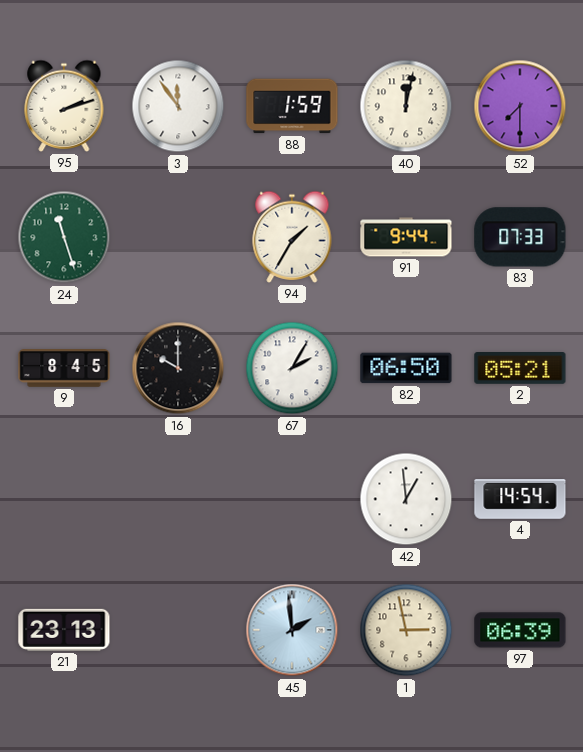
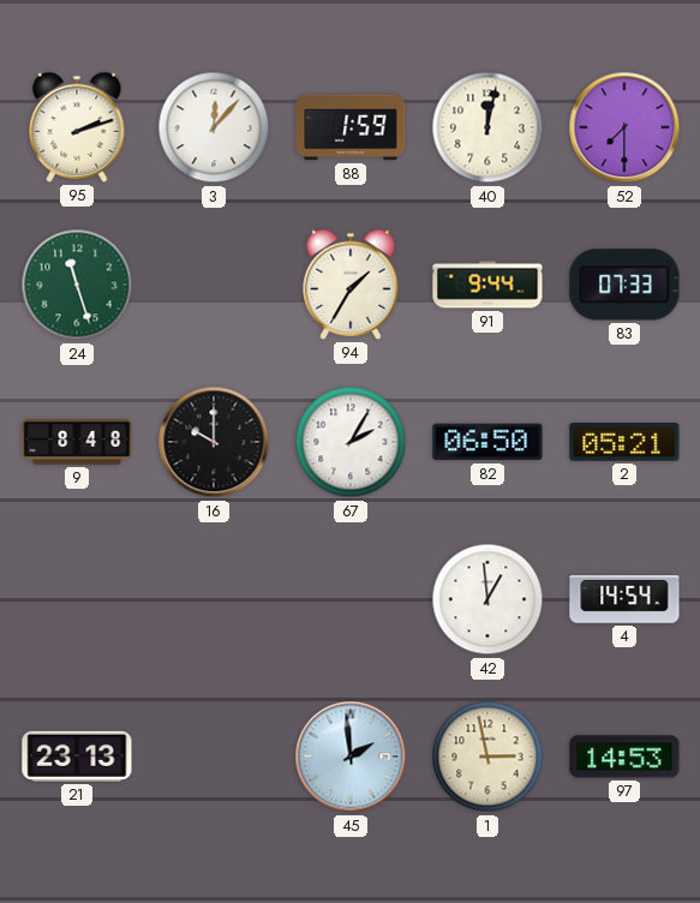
3: 11:54 -> 12:07 (214, 127)
9: 8:45 -> 8:48 (77, 443)
97: 06:39 -> 14:53 (624, 757)
